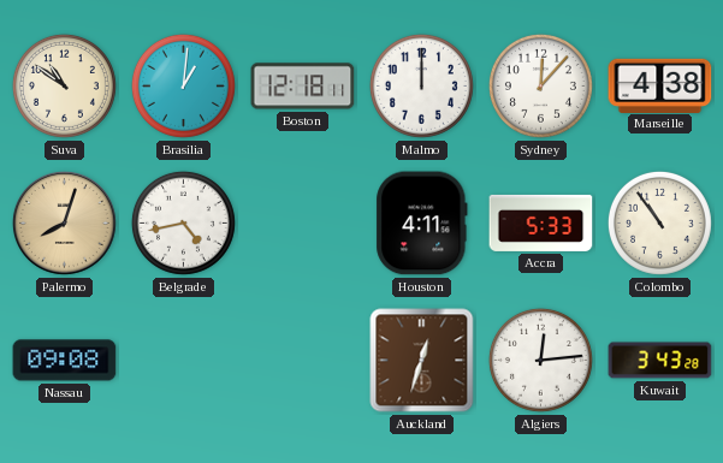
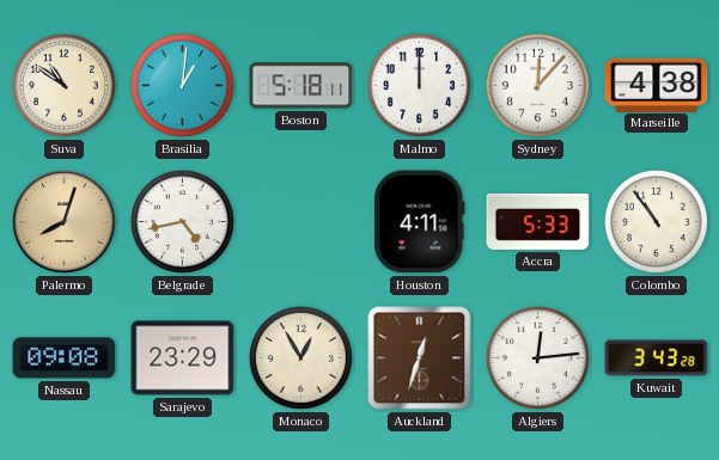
Boston: 12:18 -> 5:18 (301, 86)
Sarajevo: none -> 23:29 (183, 358)
Monaco: none -> 12:55 (300, 357)
